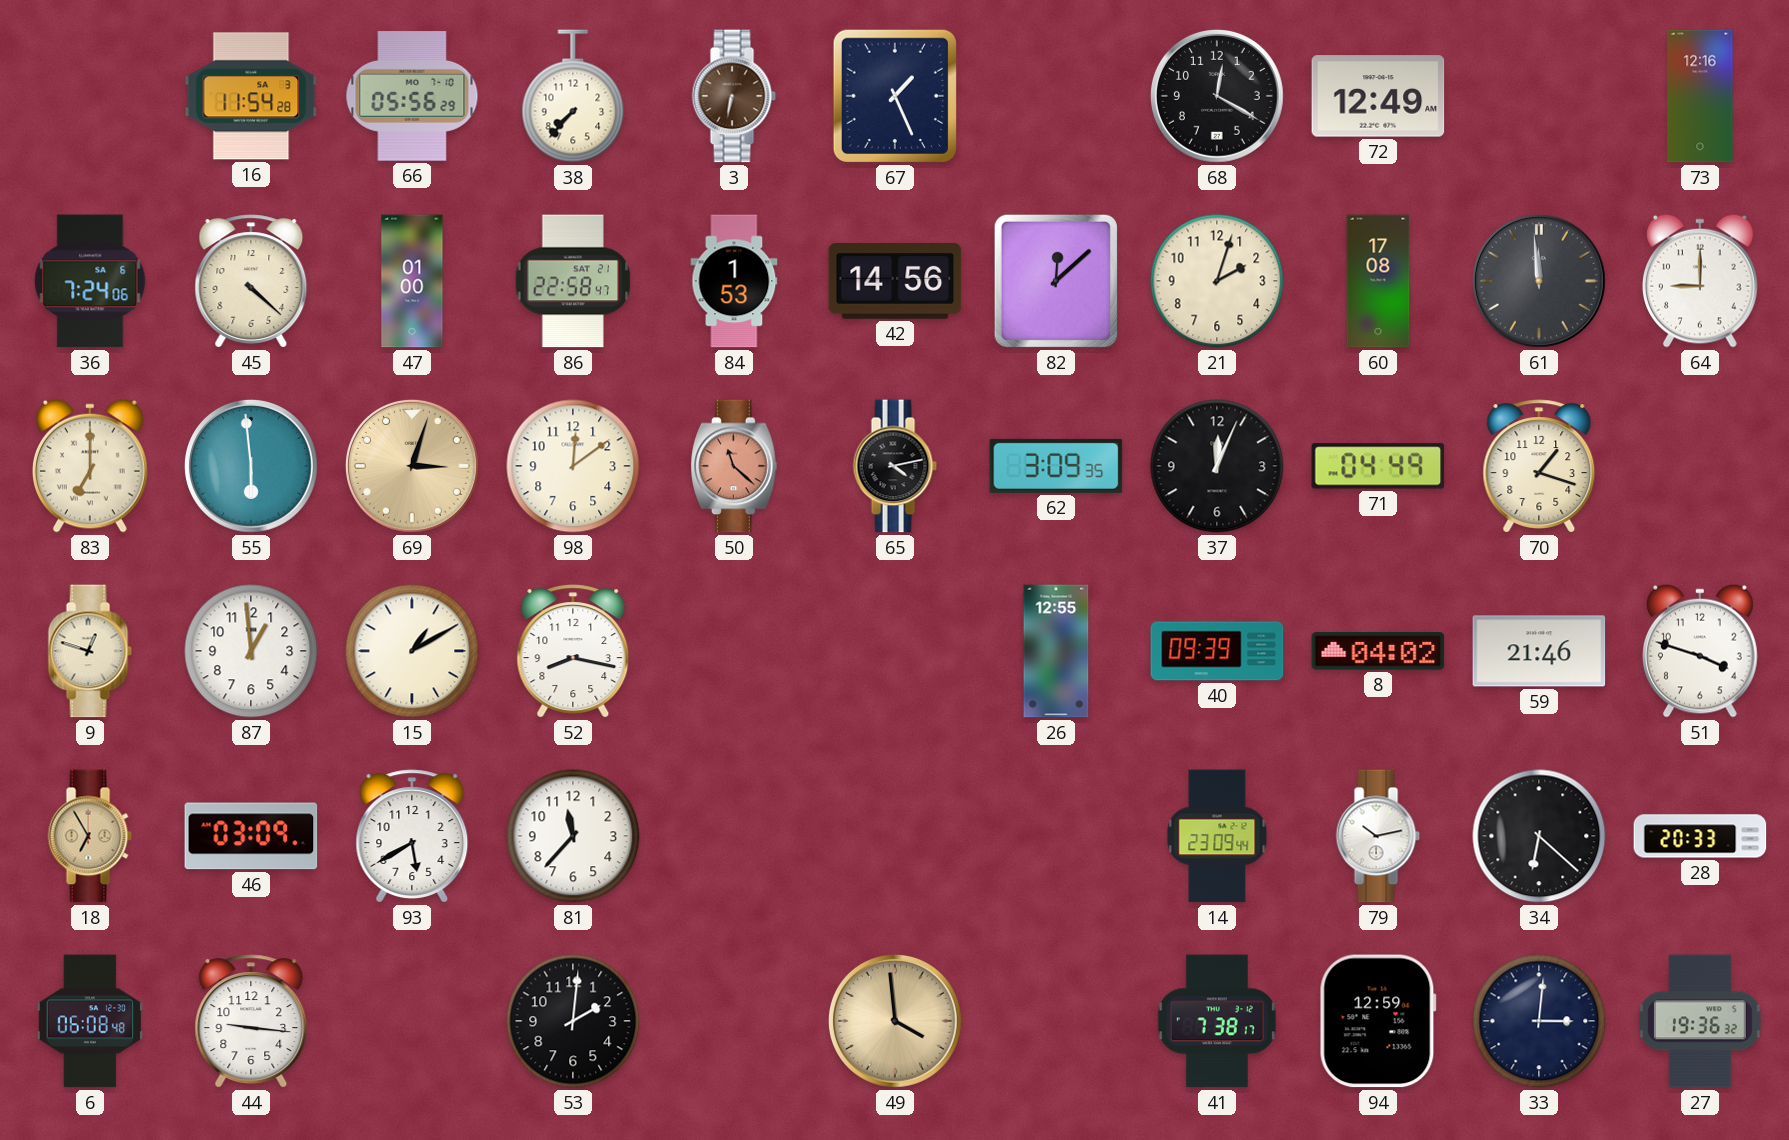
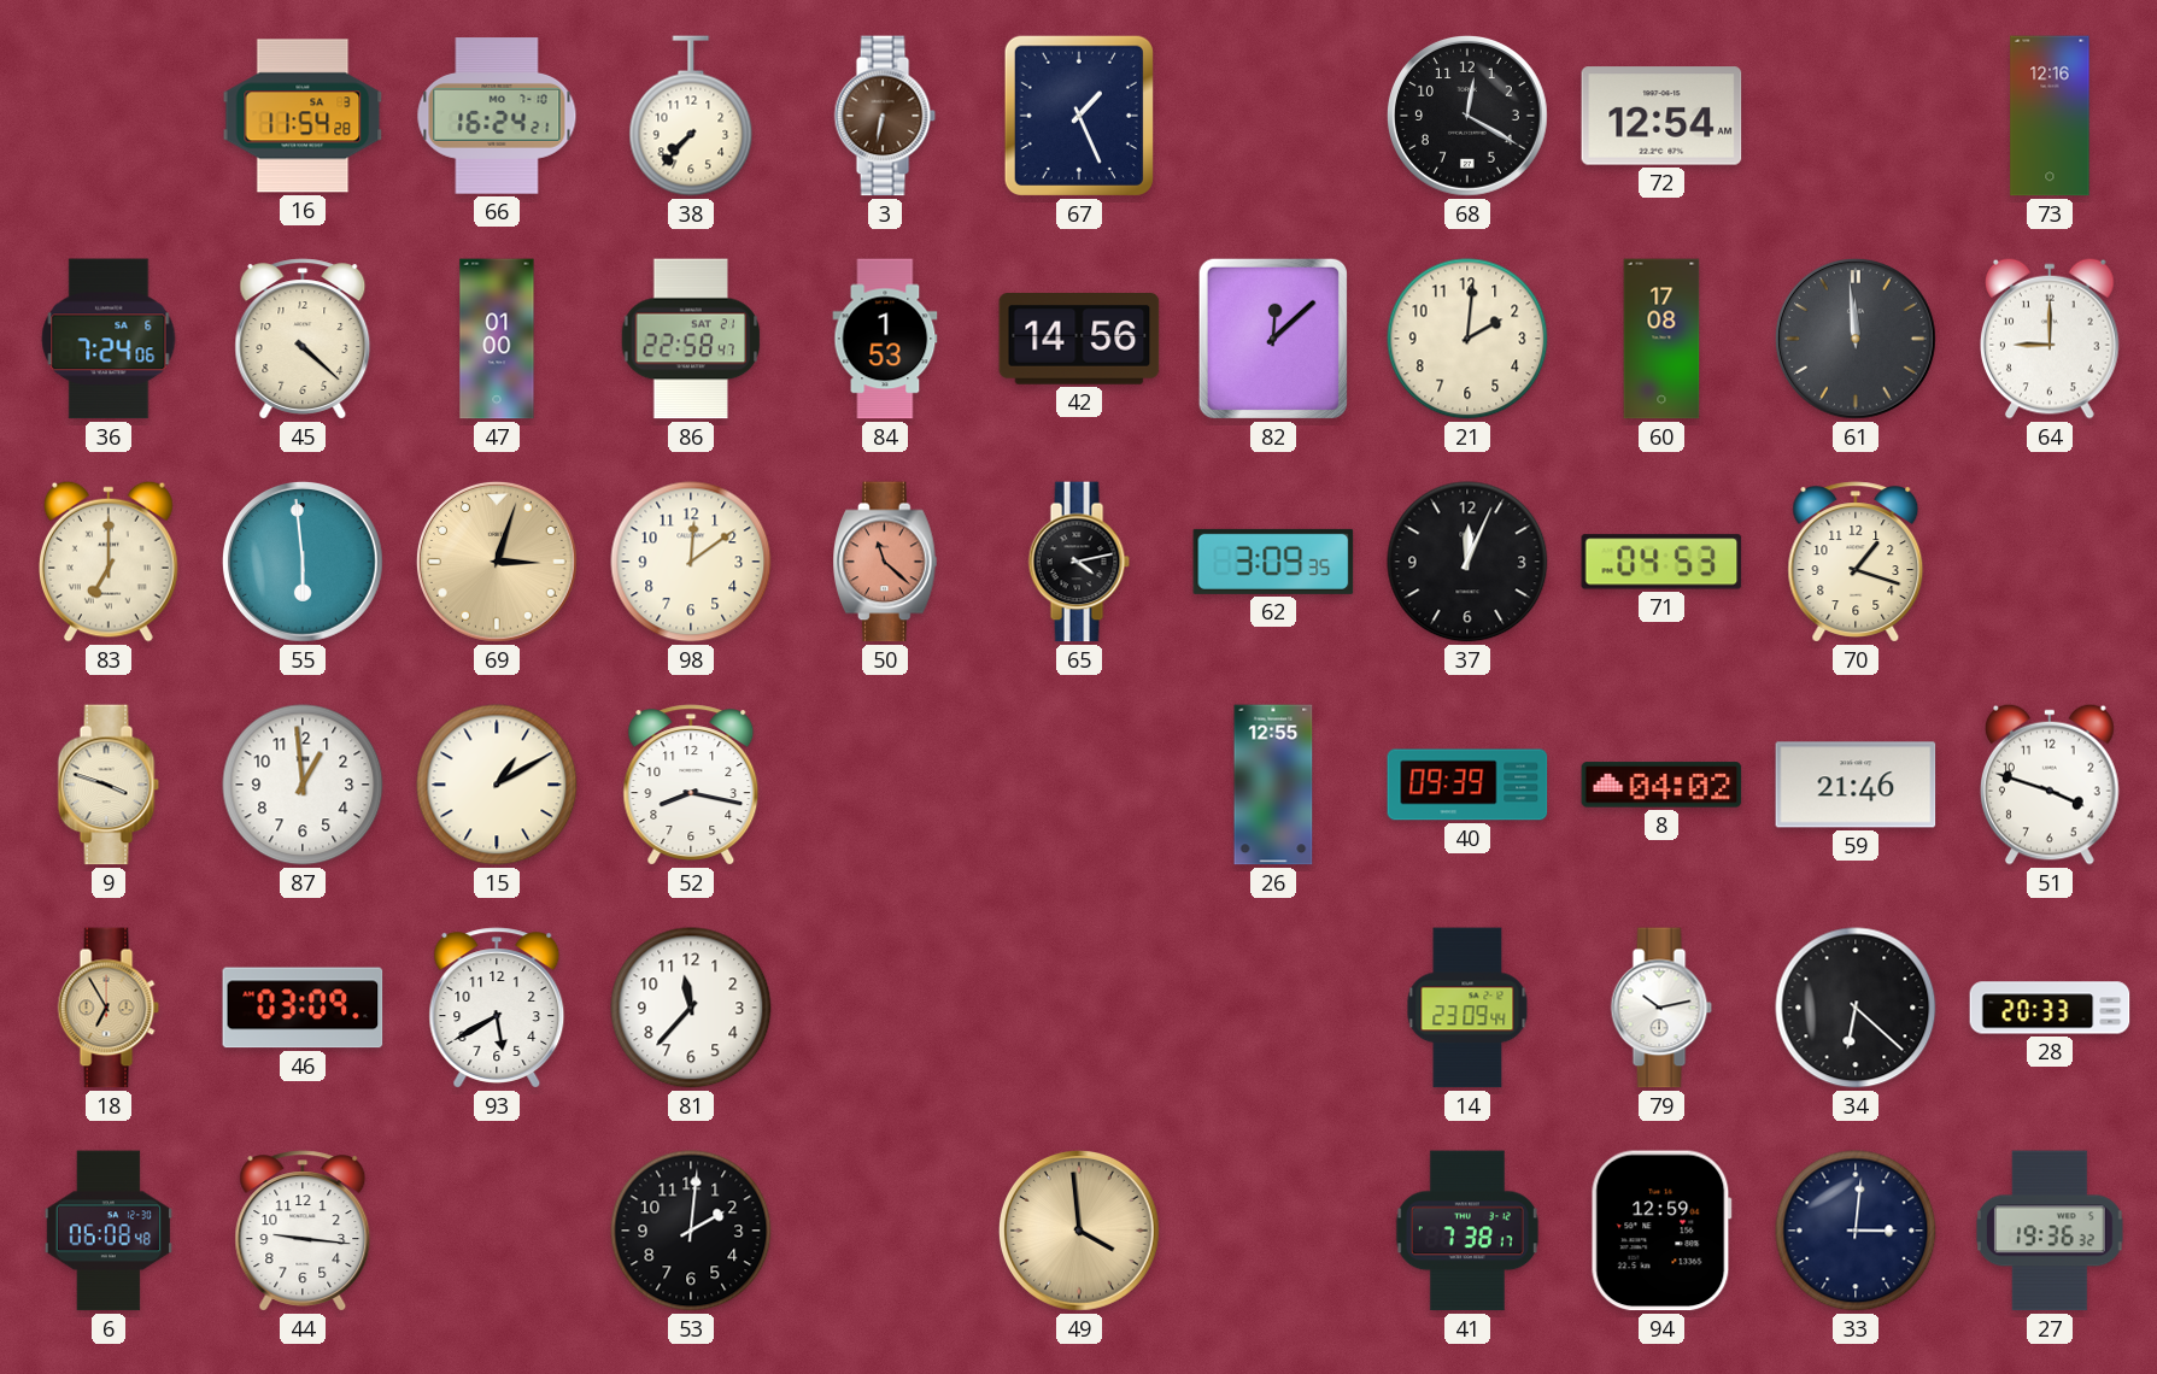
66: 05:56 -> 16:24 (497, 116)
72: 12:49 -> 12:54 (1661, 116)
21: 2:03 -> 2:01 (1467, 339)
71: 04:49 -> 04:53 (1661, 562)
9: 12:48 -> 3:48 (109, 785)
